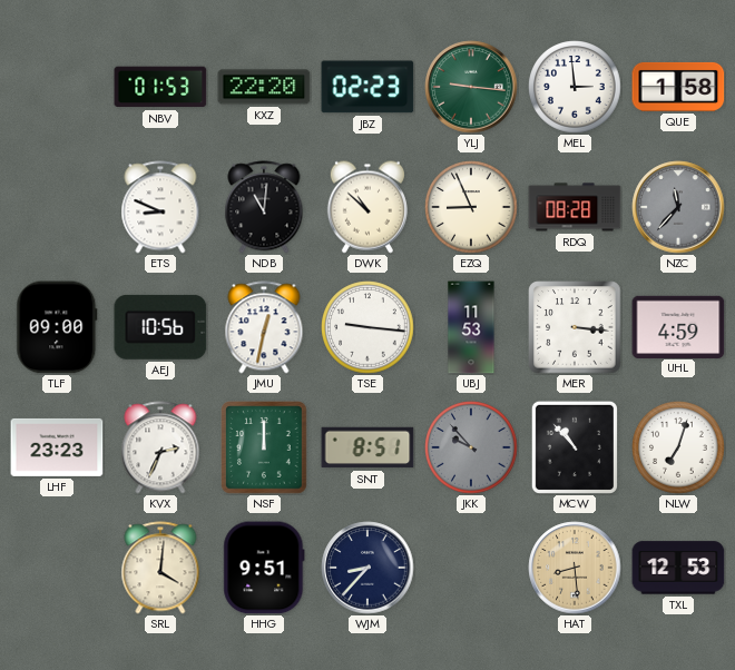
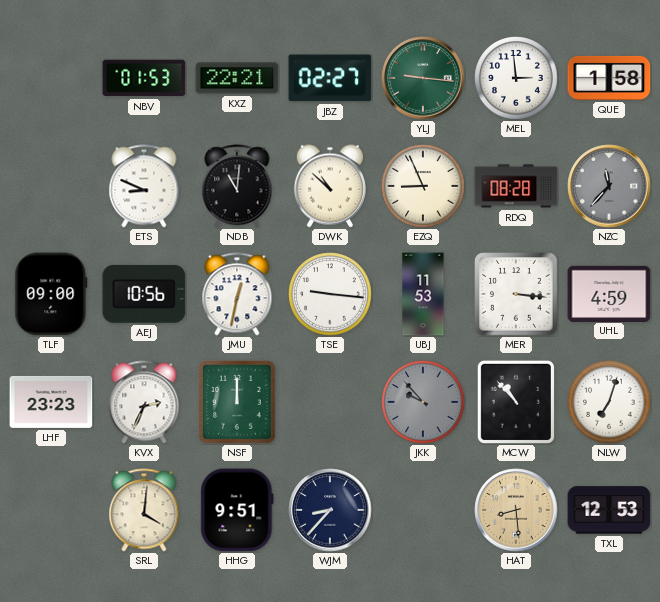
KXZ: 22:20 -> 22:21 (237, 78)
JBZ: 02:23 -> 02:27 (330, 78)
SNT: 8:51 -> none (367, 447)
